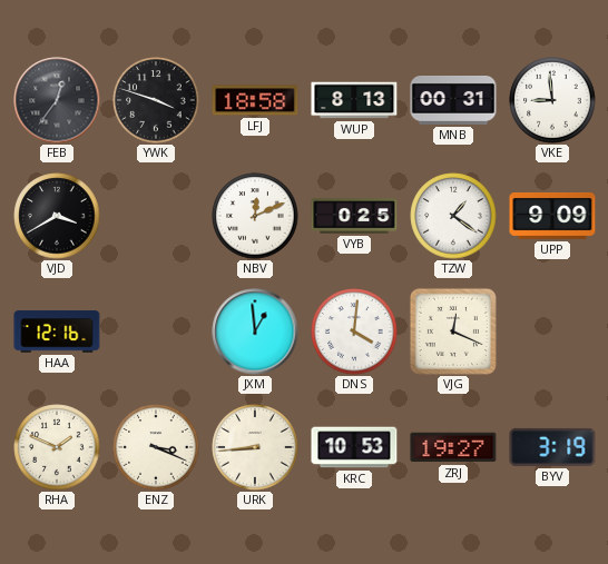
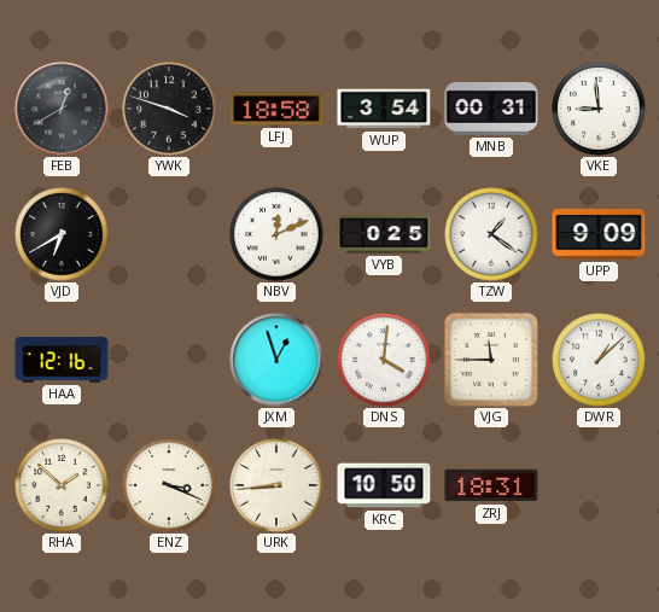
FEB: 12:36 -> 12:40 (62, 109)
WUP: 8:13 -> 3:54 (384, 109)
VJD: 3:40 -> 6:40 (62, 234)
JXM: 12:59 -> 12:57 (276, 360)
VJG: 12:19 -> 11:45 (491, 360)
DWR: none -> 1:08 (599, 360)
RHA: 1:49 -> 1:52 (62, 485)
KRC: 10:53 -> 10:50 (384, 485)
ZRJ: 19:27 -> 18:31 (491, 485)
BYV: 3:19 -> none (552, 447)
